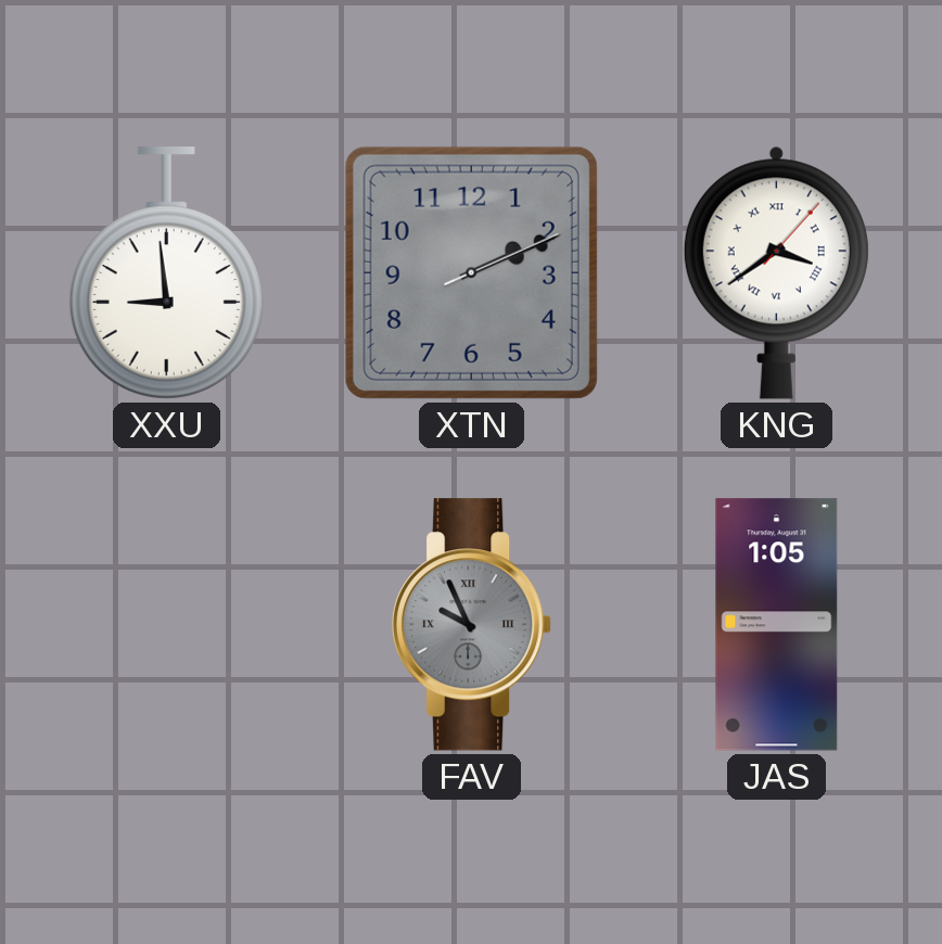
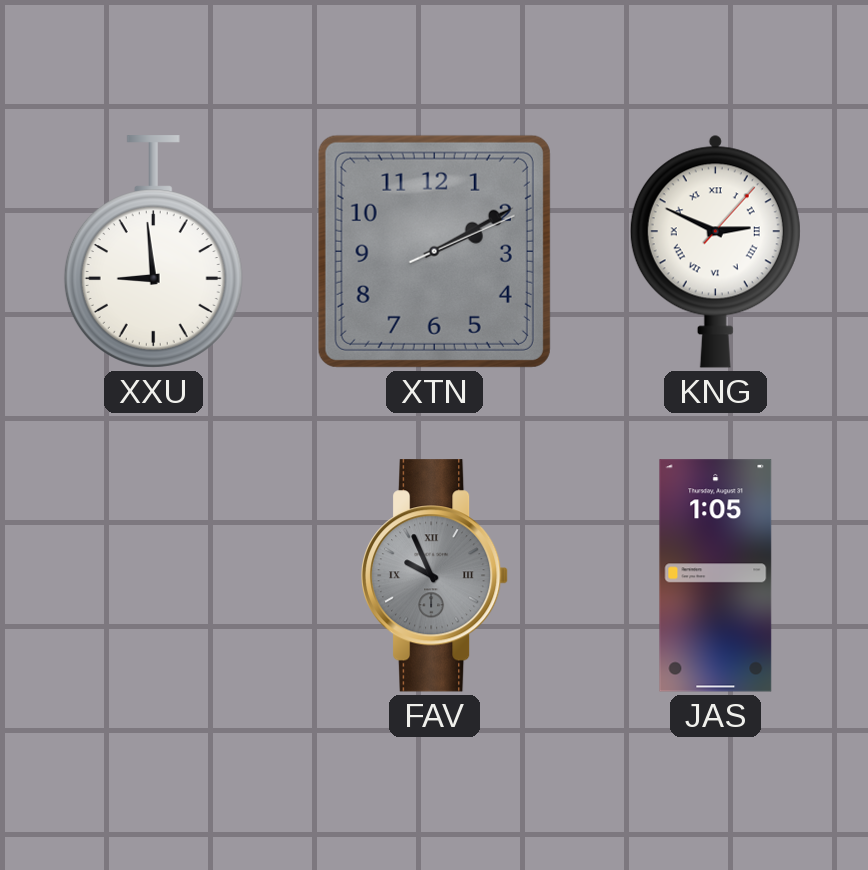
XTN: 2:11 -> 2:10 (434, 251)
KNG: 3:39 -> 2:49 (715, 251)
